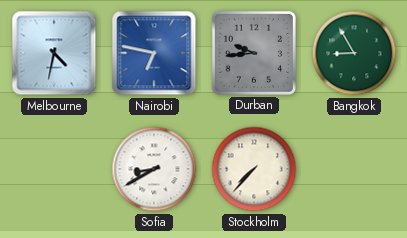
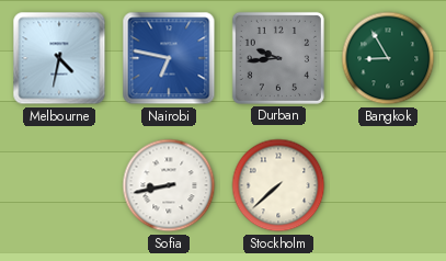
Sofia: 8:40 -> 8:43 (169, 185)
Stockholm: 7:37 -> 7:38 (278, 185)
